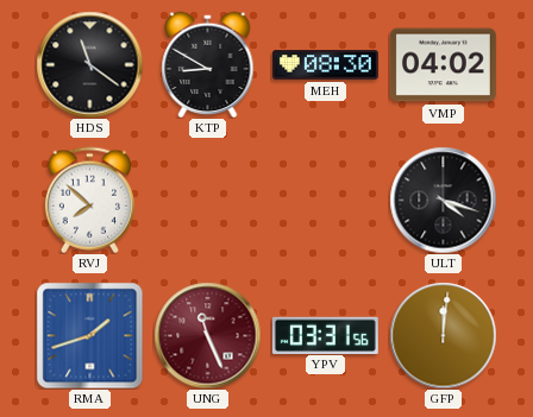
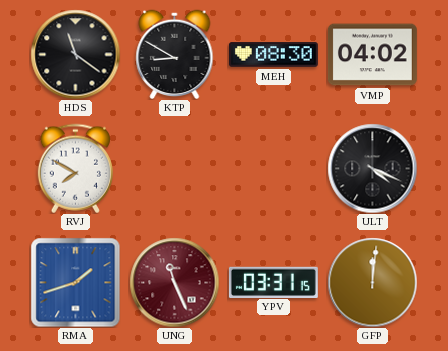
RVJ: 7:52 -> 7:50 (75, 168)
ULT: 4:18 -> 4:19 (372, 168)
YPV: 03:31:56 -> 03:31:15 (273, 282)
